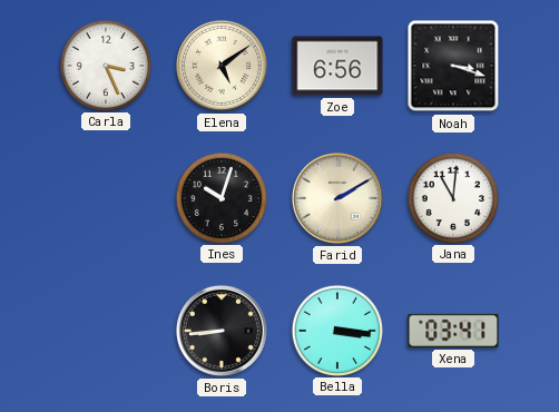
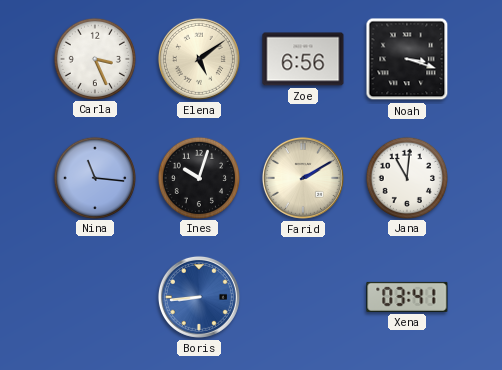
Nina: none -> 11:16 (94, 177)
Boris dial: black -> blue (199, 297)
Bella: 3:16 -> none (336, 330)
